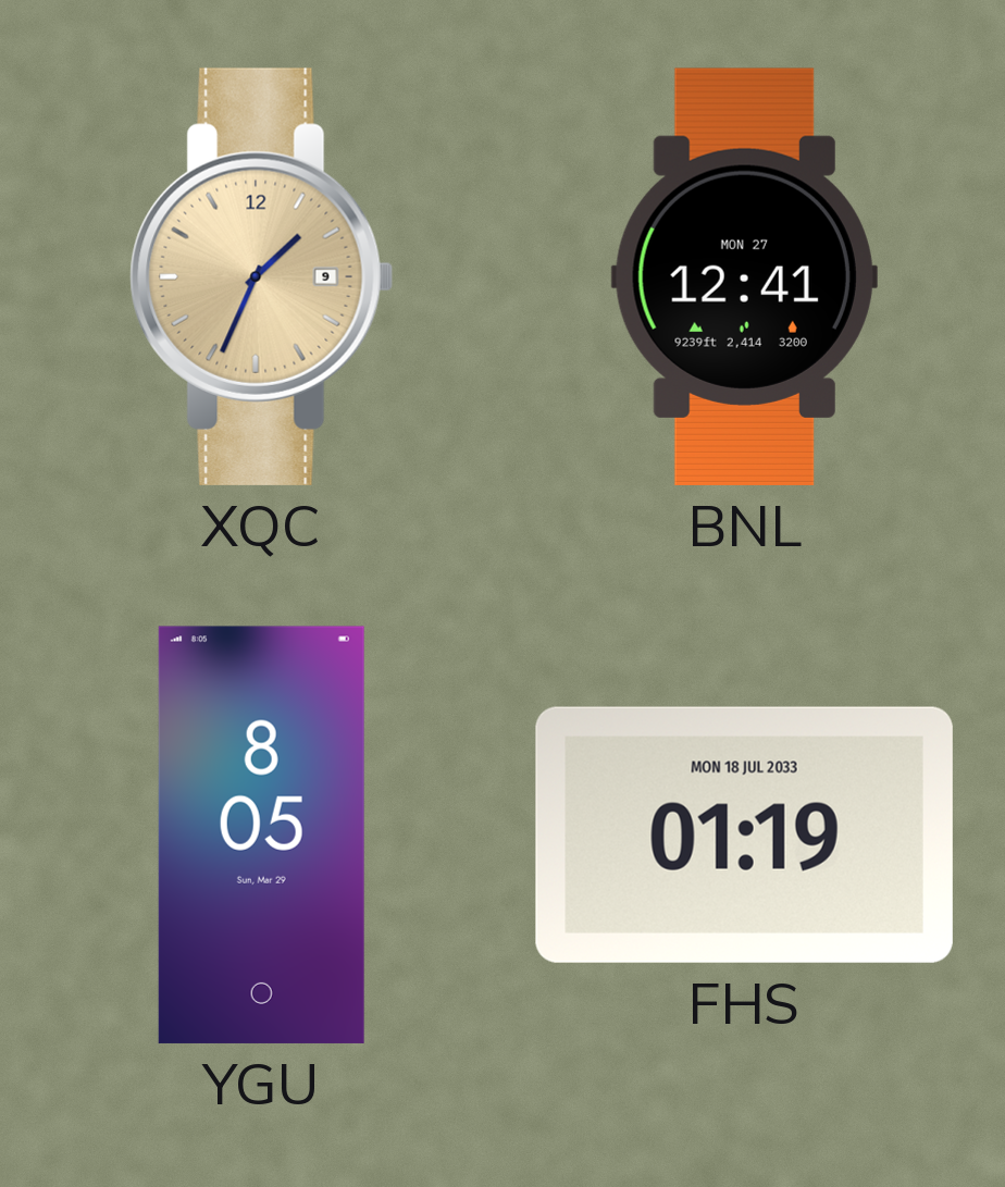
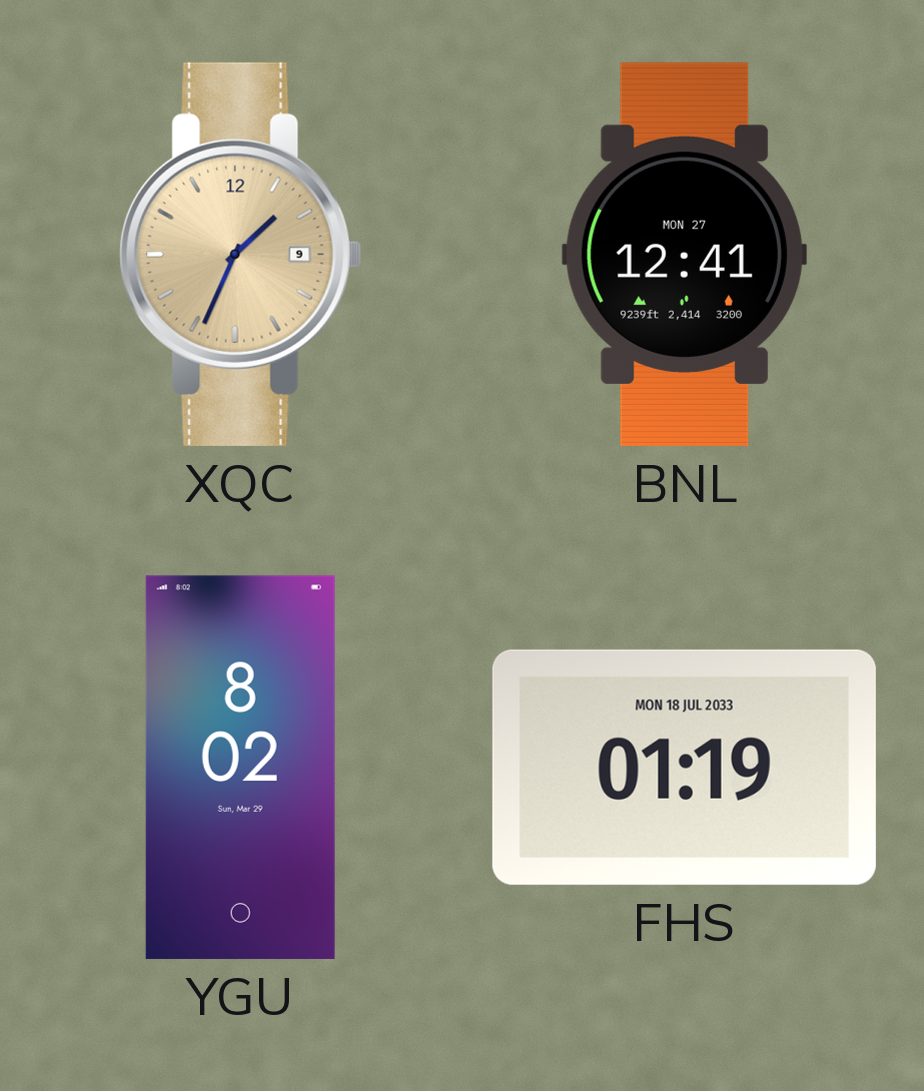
YGU: 8:05 -> 8:02 (240, 767)
